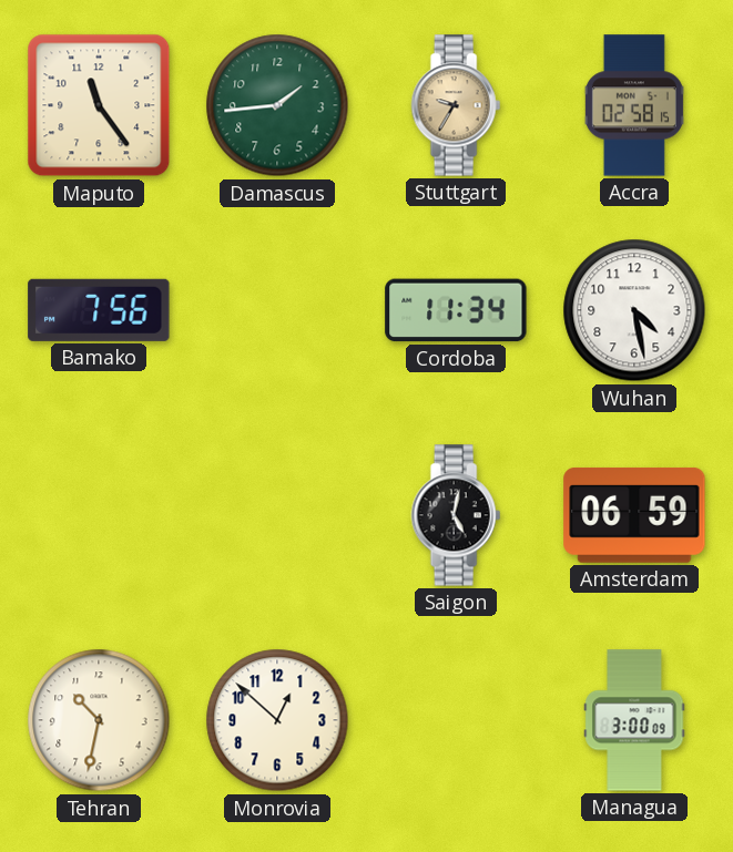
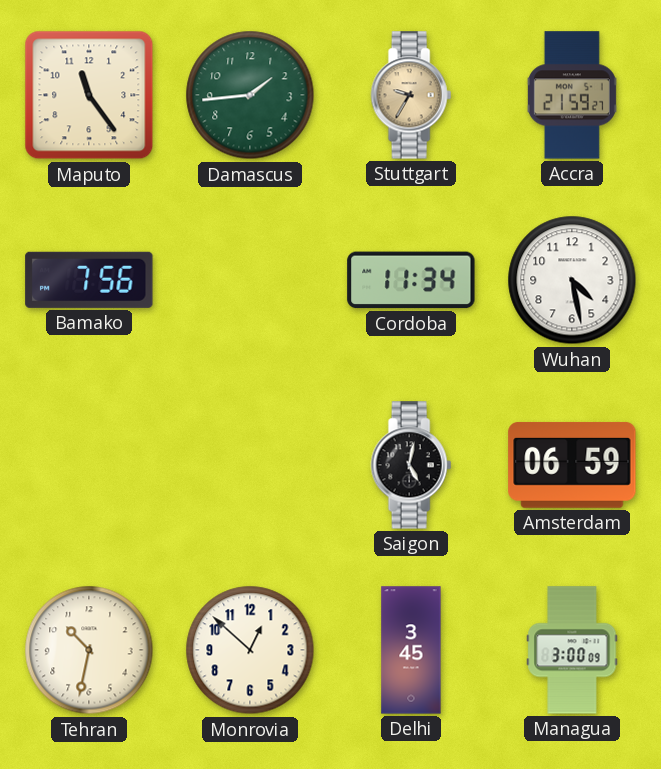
Accra: 02:58 -> 21:59 (572, 95)
Delhi: none -> 3:45 (411, 650)
